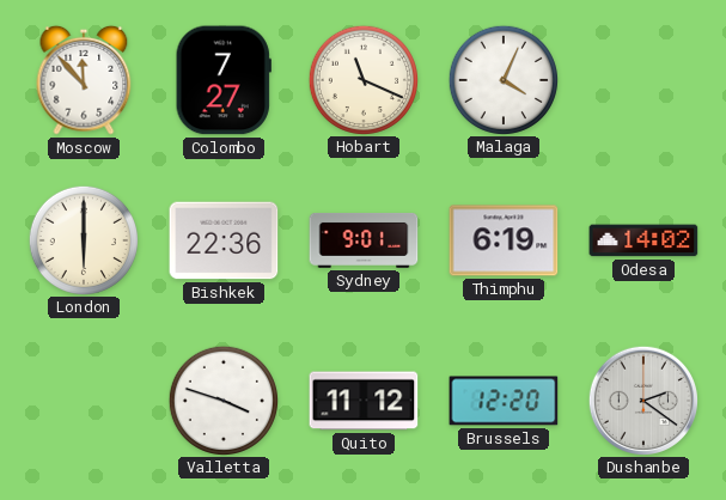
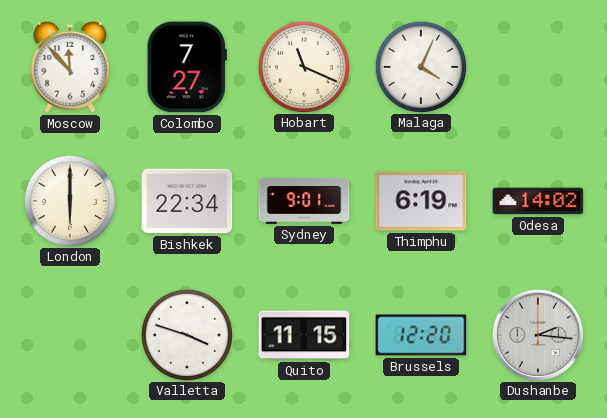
Bishkek: 22:36 -> 22:34 (187, 201)
Quito: 11:12 -> 11:15 (304, 335)
Dushanbe: 2:21 -> 2:16 (537, 334)
